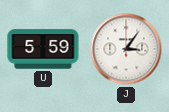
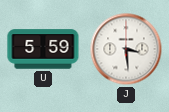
J: 3:06 -> 3:29 (126, 49)
